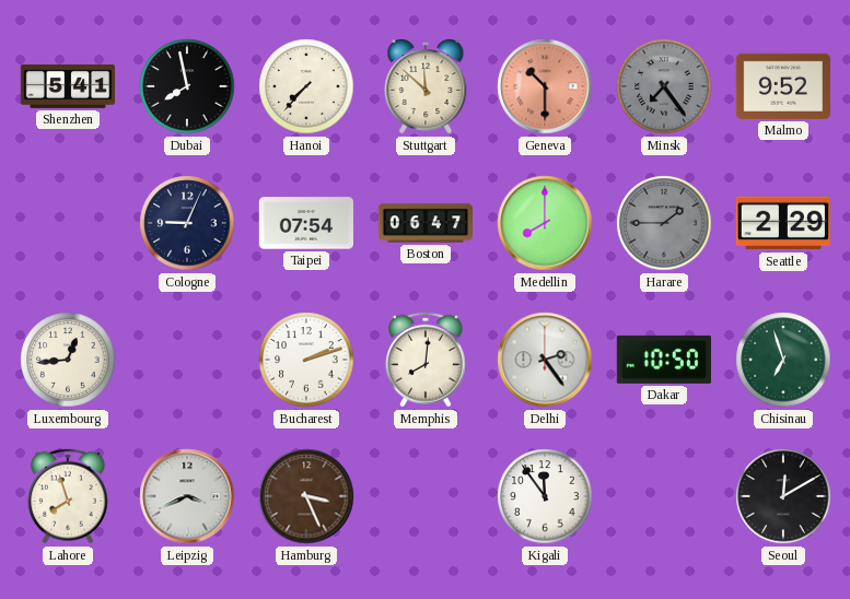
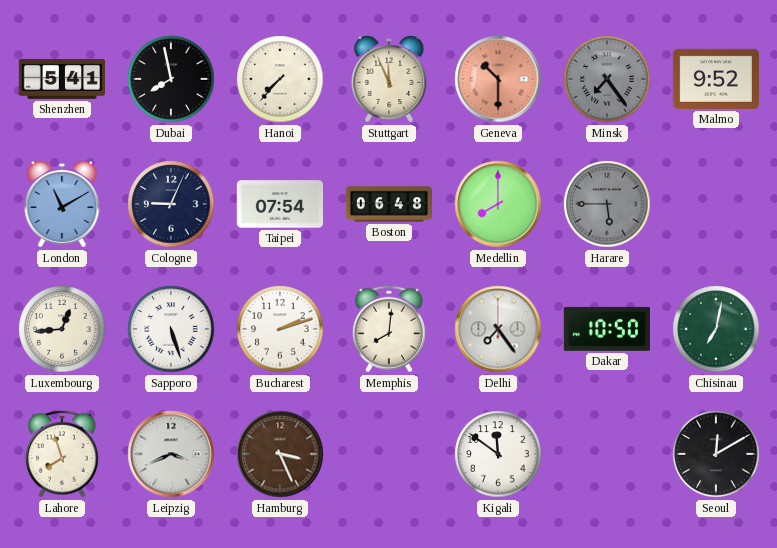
Stuttgart: 11:52 -> 11:56 (389, 79)
London: none -> 11:10 (62, 204)
Boston: 06:47 -> 06:48 (388, 204)
Harare: 1:45 -> 5:45 (607, 204)
Seattle: 2:29 -> none (783, 223)
Sapporo: none -> 5:27 (171, 329)
Delhi: 2:24 -> 7:24 (498, 329)
Chisinau: 6:57 -> 7:02 (716, 329)
Kigali: 11:54 -> 11:51 (498, 454)
